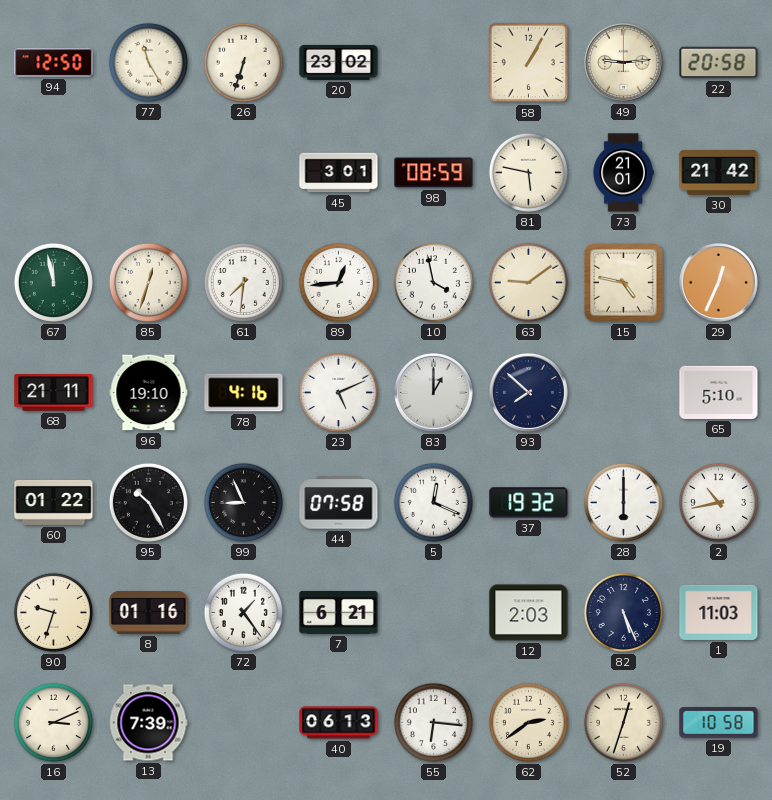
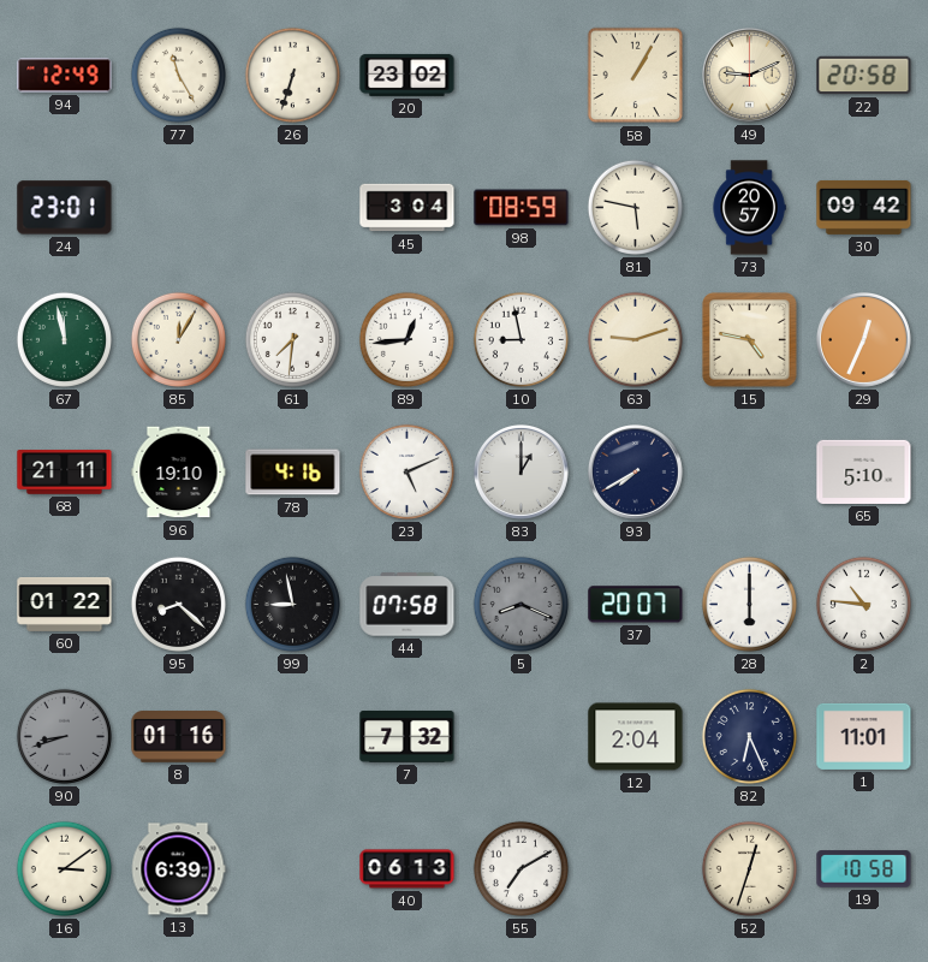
94: 12:50 -> 12:49 (65, 76)
49: 9:14 -> 9:11 (750, 76)
24: none -> 23:01 (65, 208)
45: 3:01 -> 3:04 (408, 208)
73: 21:01 -> 20:57 (749, 208)
30: 21:42 -> 09:42 (864, 207)
85: 12:33 -> 12:05 (178, 339)
10: 3:58 -> 8:58 (520, 339)
63: 9:09 -> 9:12 (635, 339)
93: 7:52 -> 7:40 (636, 473)
95: 10:25 -> 8:22 (178, 604)
99: 8:56 -> 8:58 (292, 604)
5: 12:19 -> 8:19 (520, 604)
5 dial: white -> grey (520, 604)
37: 19:32 -> 20:07 (636, 605)
2: 10:43 -> 10:46 (863, 604)
90: 9:33 -> 8:42 (64, 736)
90 dial: cream -> grey (64, 736)
72: 1:24 -> none (243, 612)
7: 6:21 -> 7:32 (408, 736)
12: 2:03 -> 2:04 (636, 737)
82: 5:26 -> 6:26 (749, 736)
1: 11:03 -> 11:01 (864, 736)
16: 3:11 -> 3:09 (64, 868)
13: 7:39 -> 6:39 (178, 869)
55: 6:16 -> 7:10 (520, 868)
62: 2:39 -> none (528, 722)
